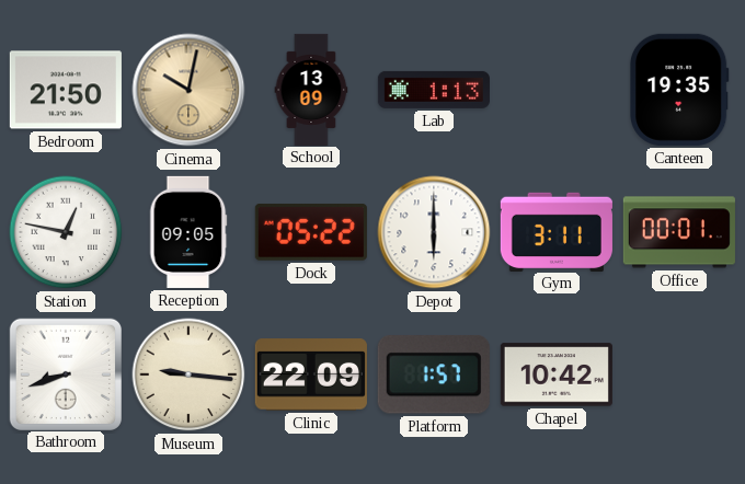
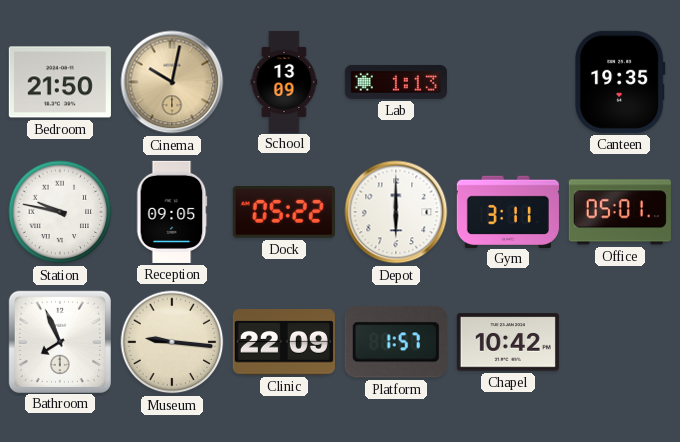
Station: 12:47 -> 9:47 (60, 212)
Office: 00:01 -> 05:01 (620, 212)
Bathroom: 8:42 -> 7:56 (59, 341)
